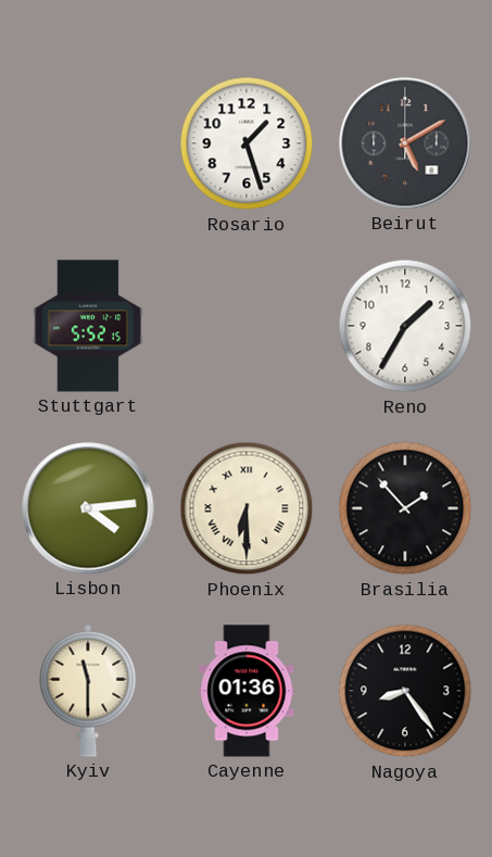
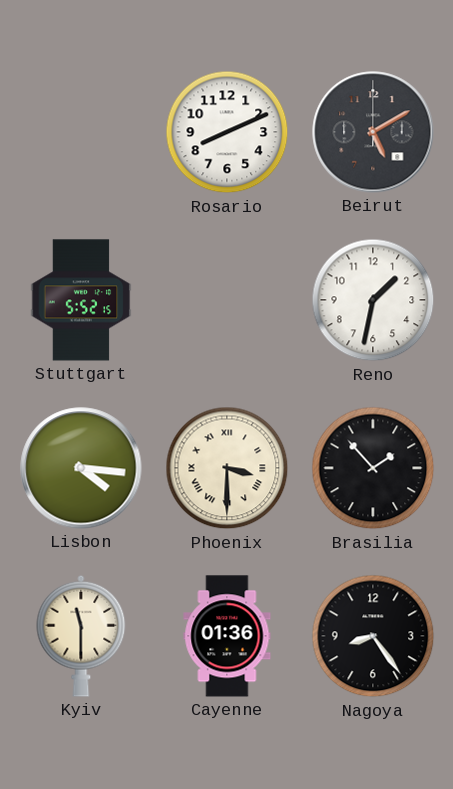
Rosario: 1:27 -> 8:11 (227, 132)
Reno: 1:35 -> 1:32 (373, 300)
Lisbon: 4:14 -> 4:16 (81, 468)
Phoenix: 6:30 -> 3:30 (227, 468)
